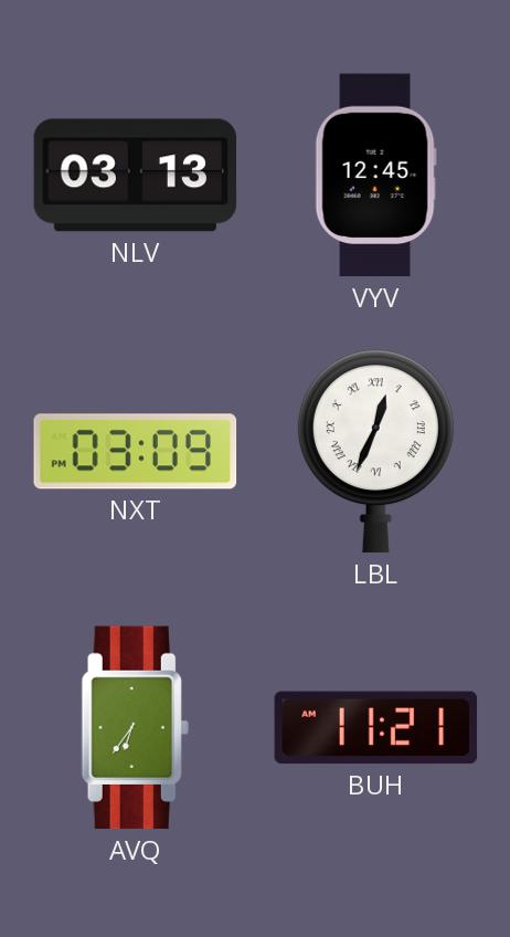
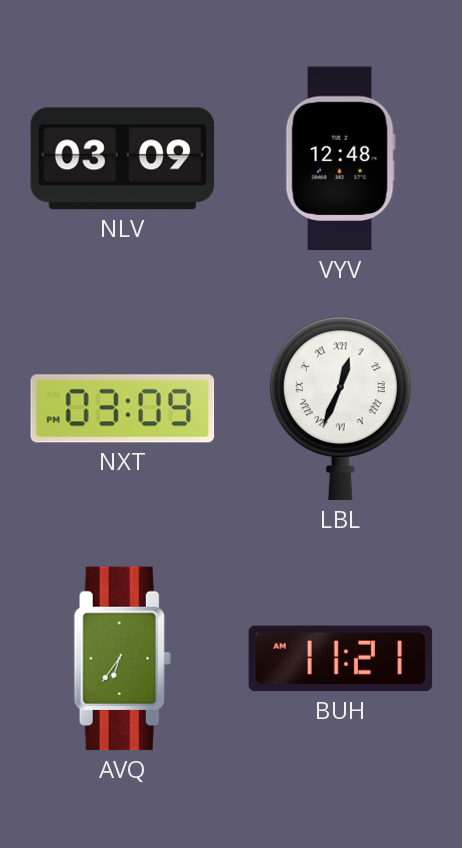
NLV: 03:13 -> 03:09 (123, 159)
VYV: 12:45 -> 12:48 (340, 159)
